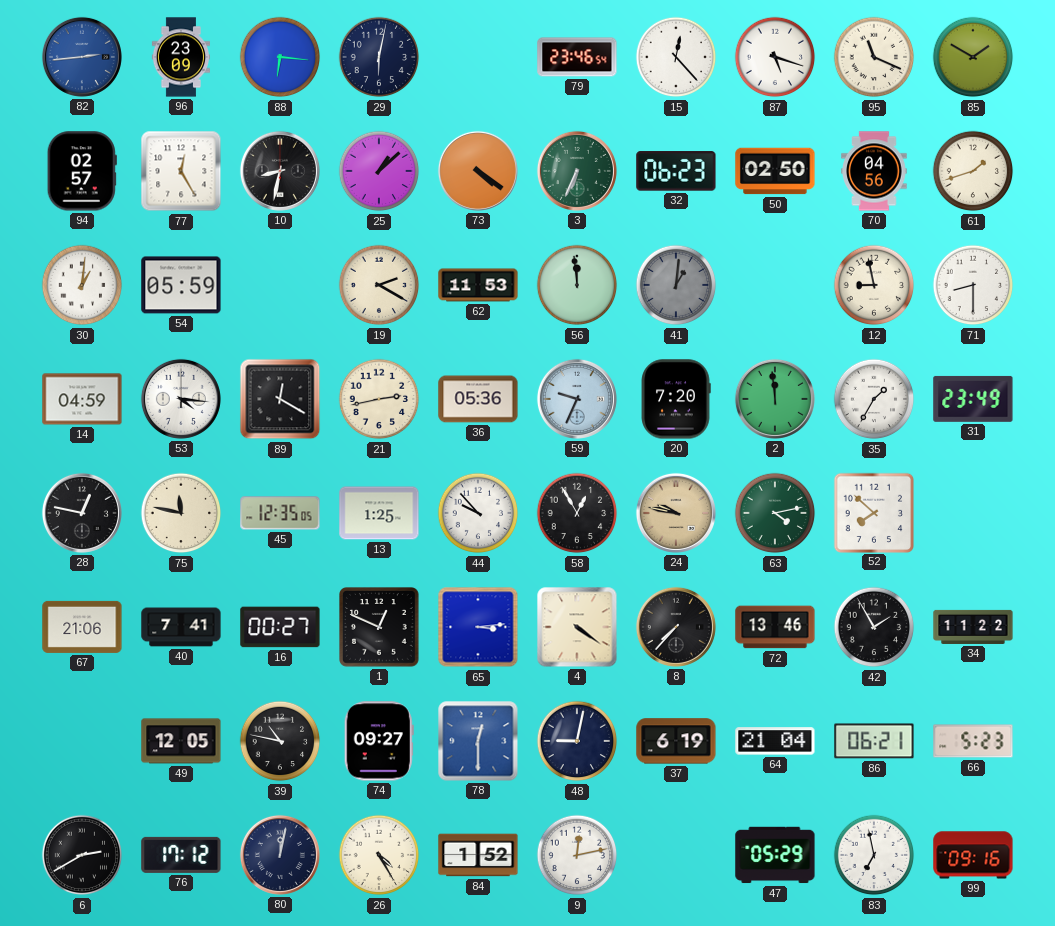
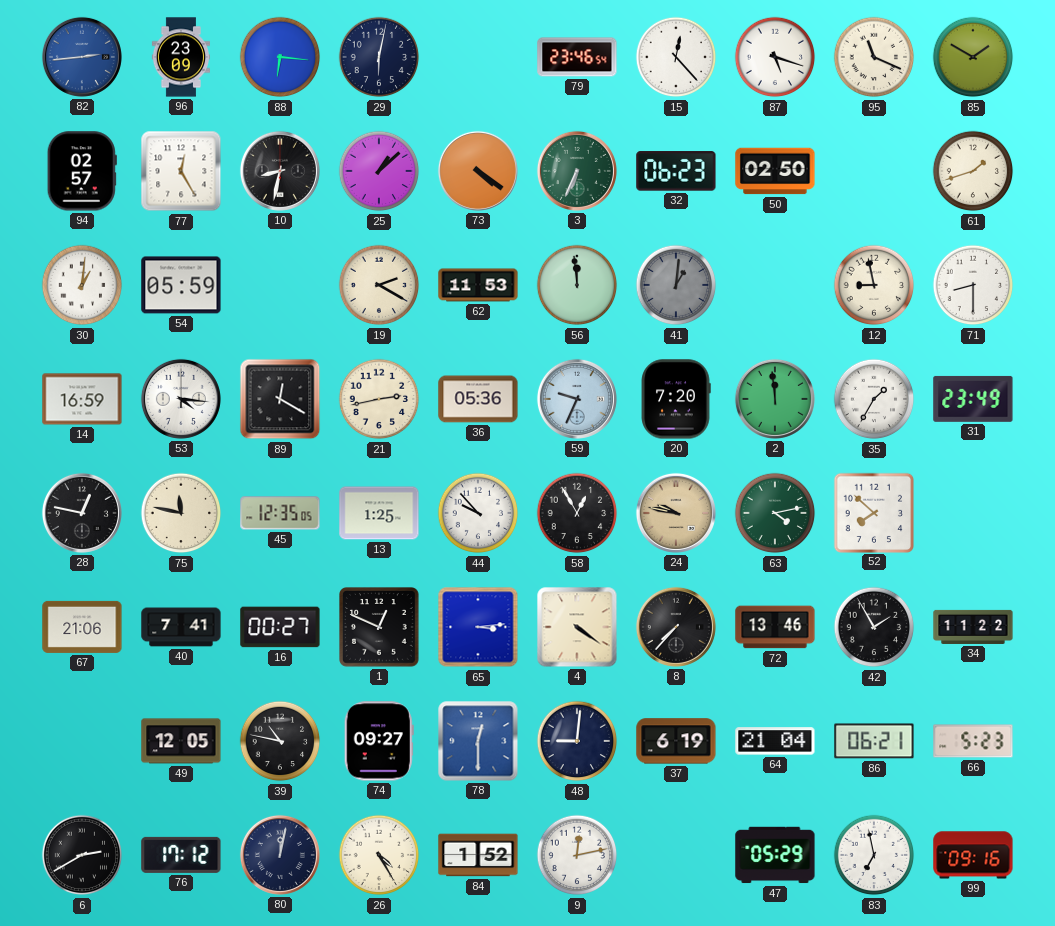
70: 04:56 -> none (874, 171)
14: 04:59 -> 16:59 (82, 399)
48: 9:02 -> 9:01 (577, 741)
